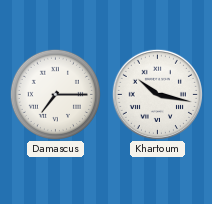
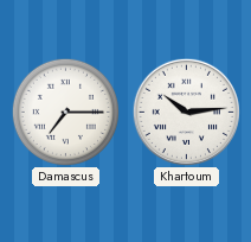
Khartoum: 10:17 -> 10:14 (186, 112)
